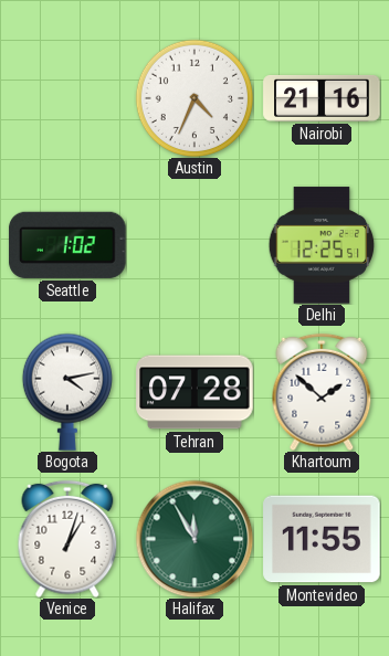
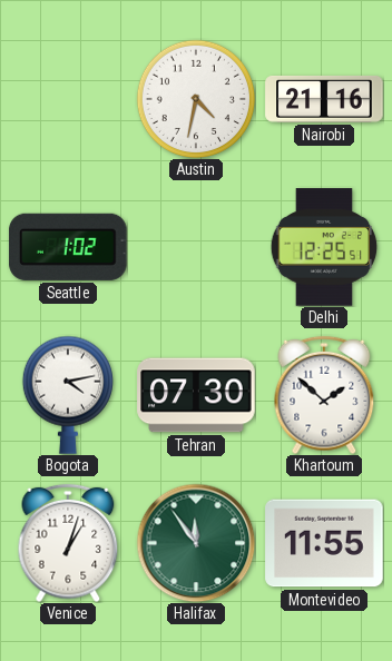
Austin: 4:34 -> 4:32 (196, 99)
Tehran: 07:28 -> 07:30 (196, 395)
Halifax: 11:55 -> 11:54 (196, 543)
